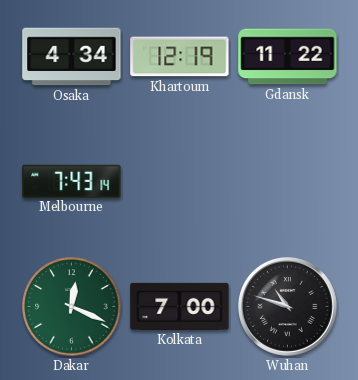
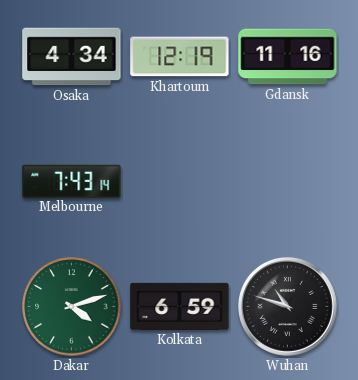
Gdansk: 11:22 -> 11:16 (288, 57)
Dakar: 12:19 -> 4:12 (72, 307)
Kolkata: 7:00 -> 6:59 (180, 306)
